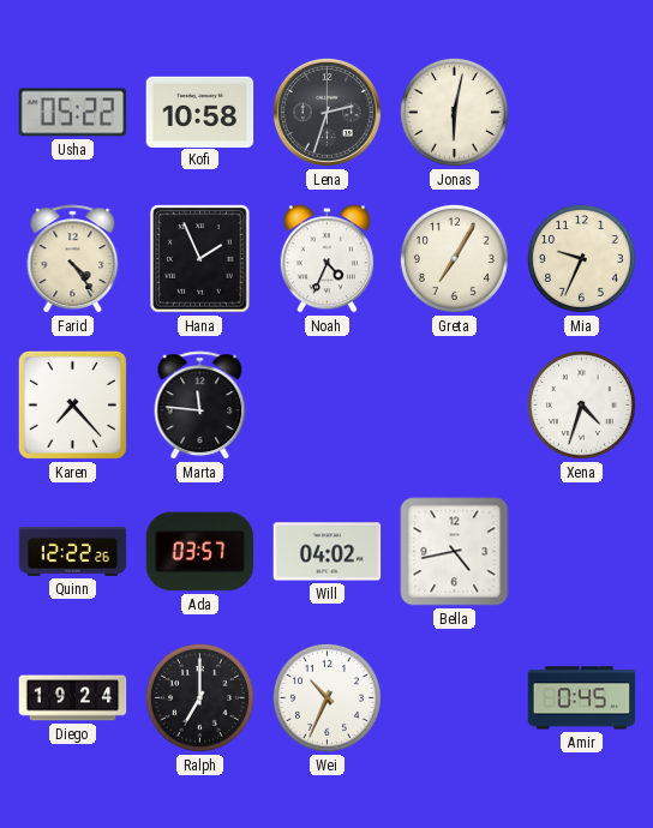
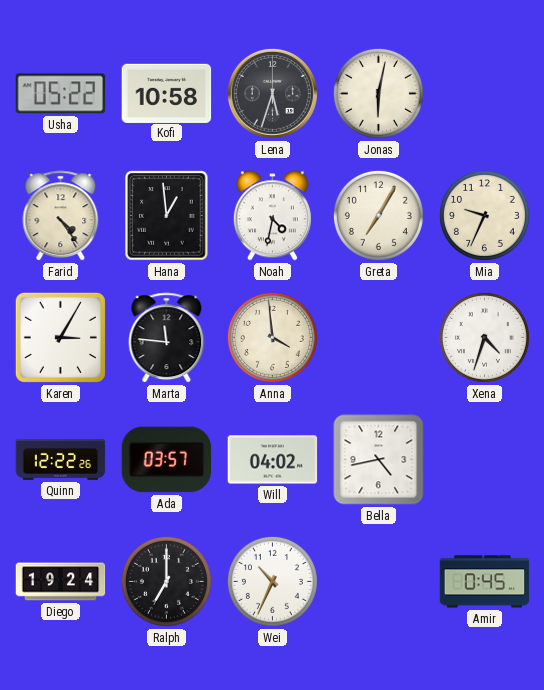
Lena: 2:33 -> 5:33 (272, 93)
Hana: 1:56 -> 12:59 (167, 216)
Noah: 4:34 -> 4:32 (272, 216)
Karen: 7:23 -> 3:05 (60, 337)
Anna: none -> 3:59 (272, 337)
